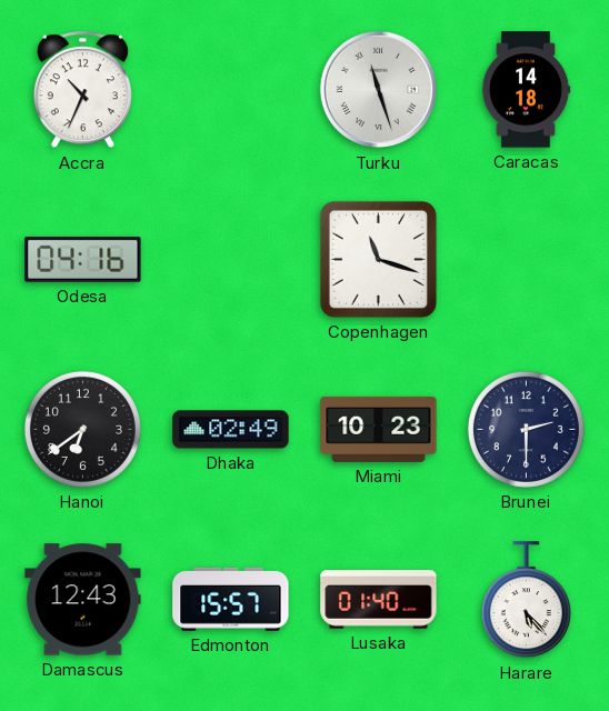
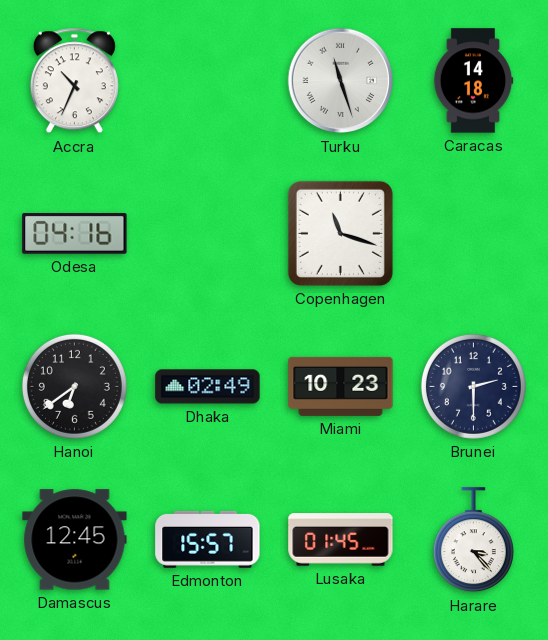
Damascus: 12:43 -> 12:45 (75, 540)
Lusaka: 01:40 -> 01:45 (341, 540)
Harare: 5:23 -> 3:23 (473, 540)
